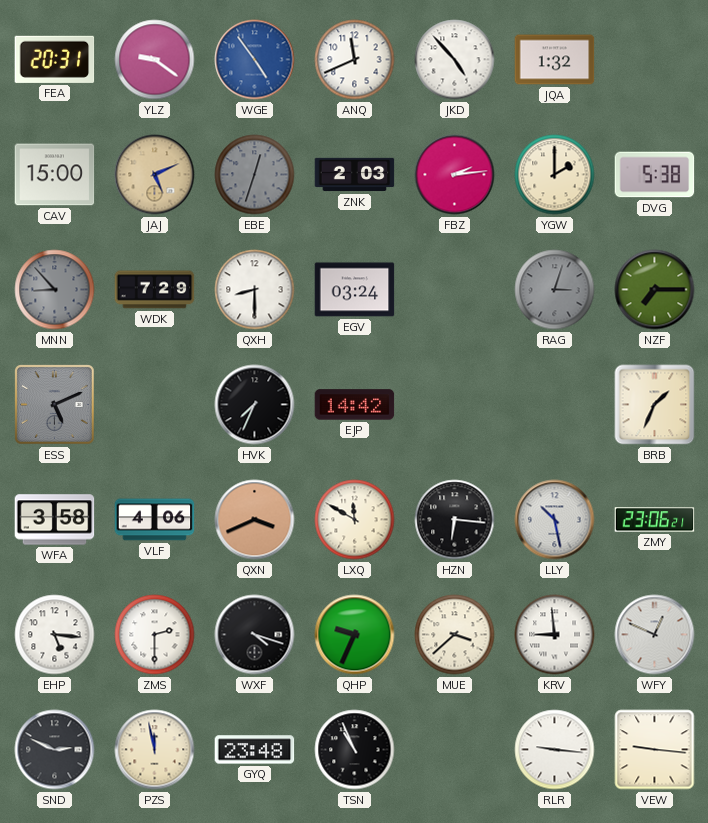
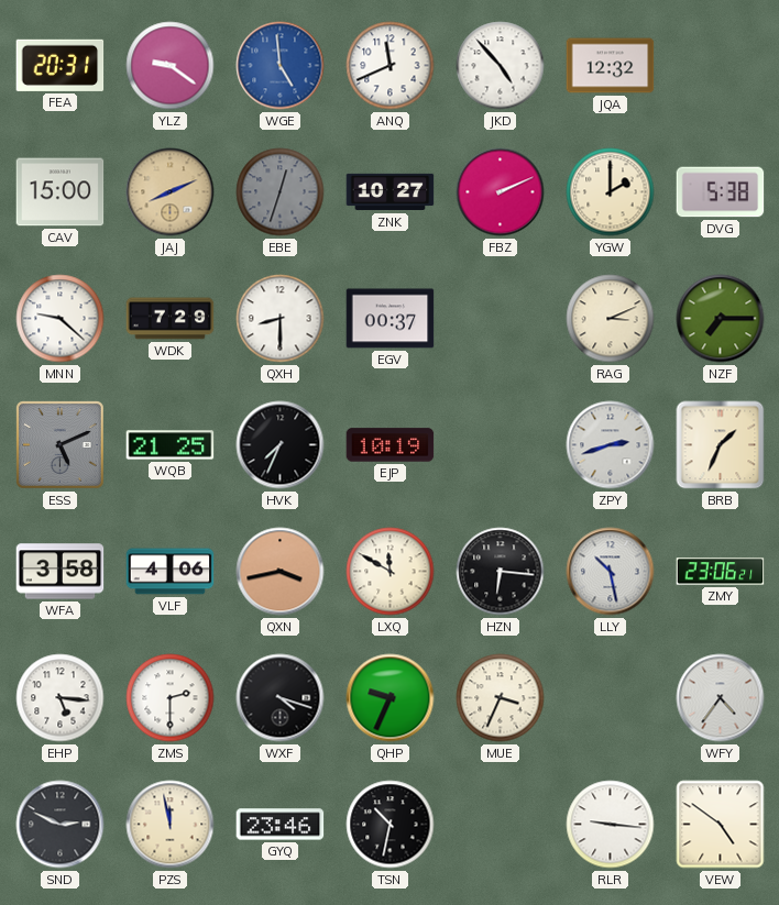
WGE: 4:54 -> 4:59 (281, 66)
JQA: 1:32 -> 12:32 (611, 66)
JAJ: 5:11 -> 8:11 (171, 192)
ZNK: 2:03 -> 10:27 (391, 192)
FBZ: 2:14 -> 2:11 (501, 192)
MNN: 8:53 -> 9:22 (61, 319)
MNN dial: grey -> white (61, 319)
EGV: 03:24 -> 00:37 (391, 319)
RAG: 3:03 -> 3:11 (611, 319)
RAG dial: grey -> cream (611, 319)
WQB: none -> 21:25 (171, 445)
EJP: 14:42 -> 10:19 (391, 445)
ZPY: none -> 2:42 (611, 445)
QXN: 3:41 -> 3:43 (281, 572)
MUE: 3:38 -> 3:34 (501, 698)
KRV: 8:59 -> none (555, 635)
WFY: 12:49 -> 4:36 (721, 698)
GYQ: 23:48 -> 23:46 (281, 825)
TSN: 10:56 -> 10:32 (391, 825)
VEW: 9:16 -> 4:51 (721, 825)
